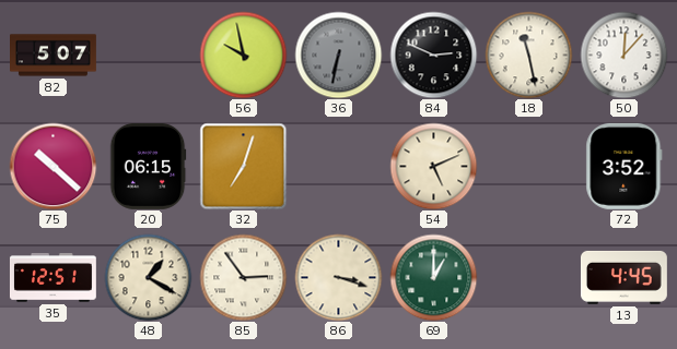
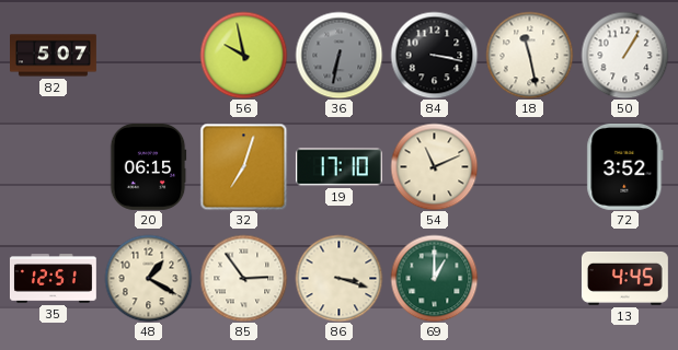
84: 2:49 -> 3:17 (434, 55)
50: 12:07 -> 1:05 (624, 55)
75: 10:22 -> none (52, 166)
19: none -> 17:10 (338, 167)
54: 5:11 -> 11:11 (434, 166)
